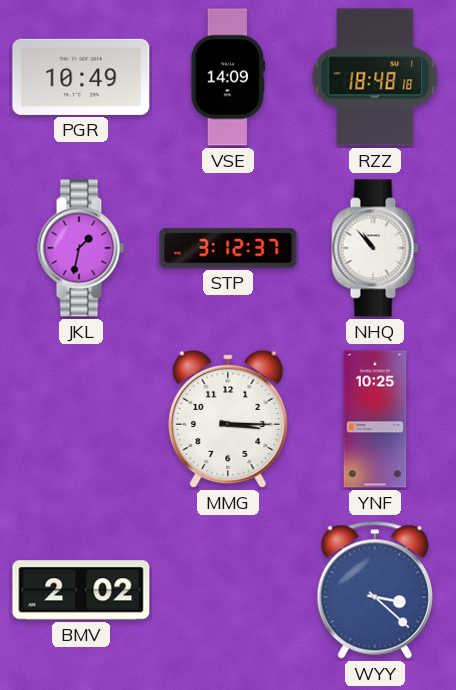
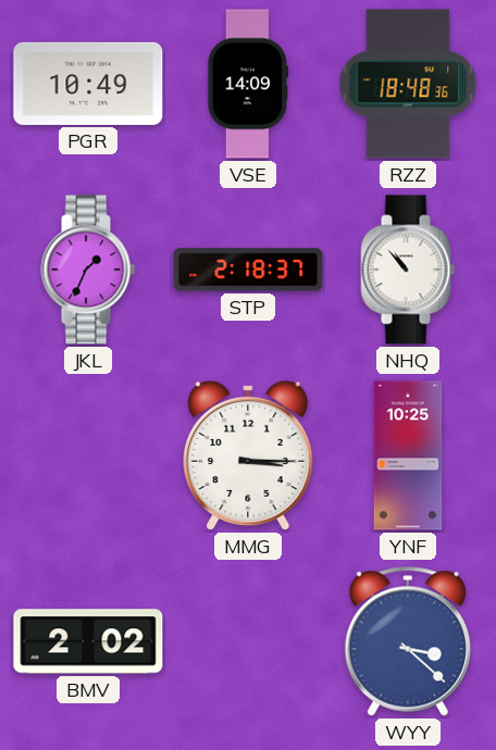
RZZ: 18:48:18 -> 18:48:36 (408, 84)
JKL: 1:32 -> 1:34 (88, 270)
STP: 3:12 -> 2:18 (248, 270)
